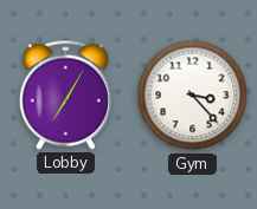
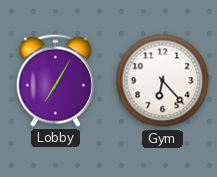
Gym: 3:23 -> 6:23 (163, 81)
